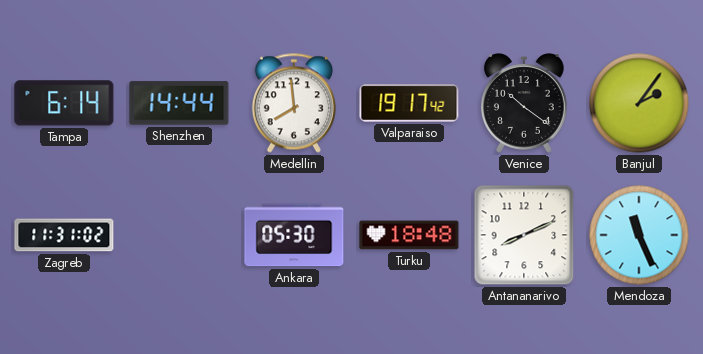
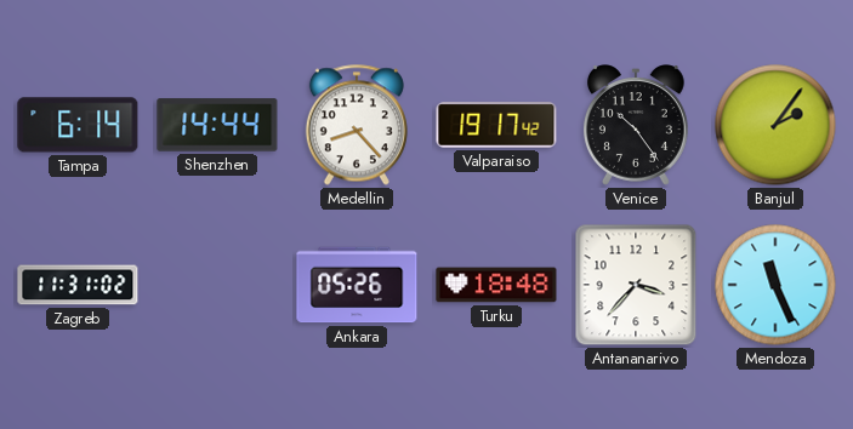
Medellin: 7:59 -> 8:23 (357, 125)
Venice: 10:21 -> 10:24 (636, 125)
Ankara: 05:30 -> 05:26 (357, 285)
Antananarivo: 8:11 -> 3:37 (636, 285)
